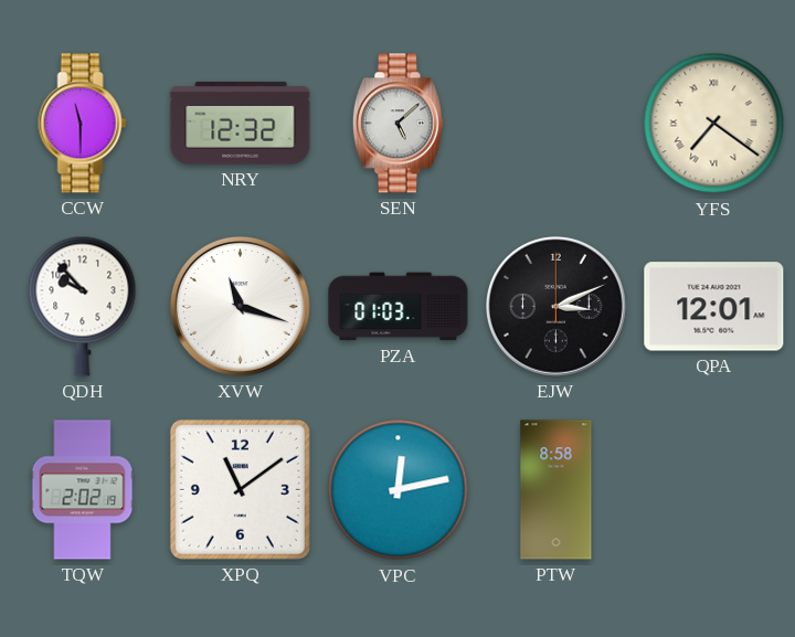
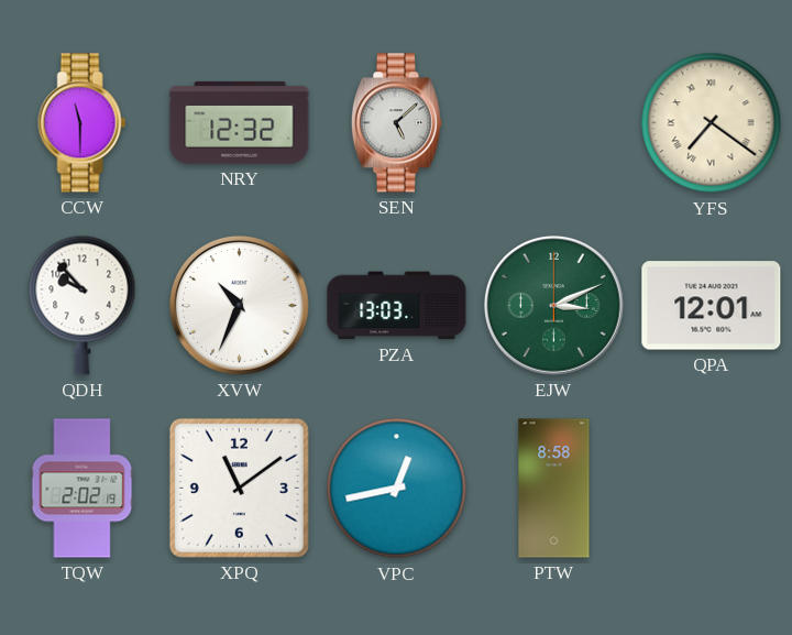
XVW: 11:18 -> 10:34 (240, 306)
PZA: 01:03 -> 13:03 (397, 306)
EJW dial: black -> green (554, 306)
VPC: 12:13 -> 12:43 (397, 489)
